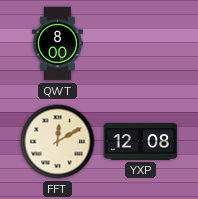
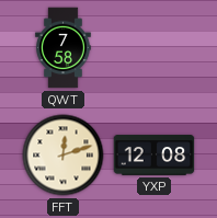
QWT: 8:00 -> 7:58 (64, 48)
FFT: 12:10 -> 12:12 (64, 156)
